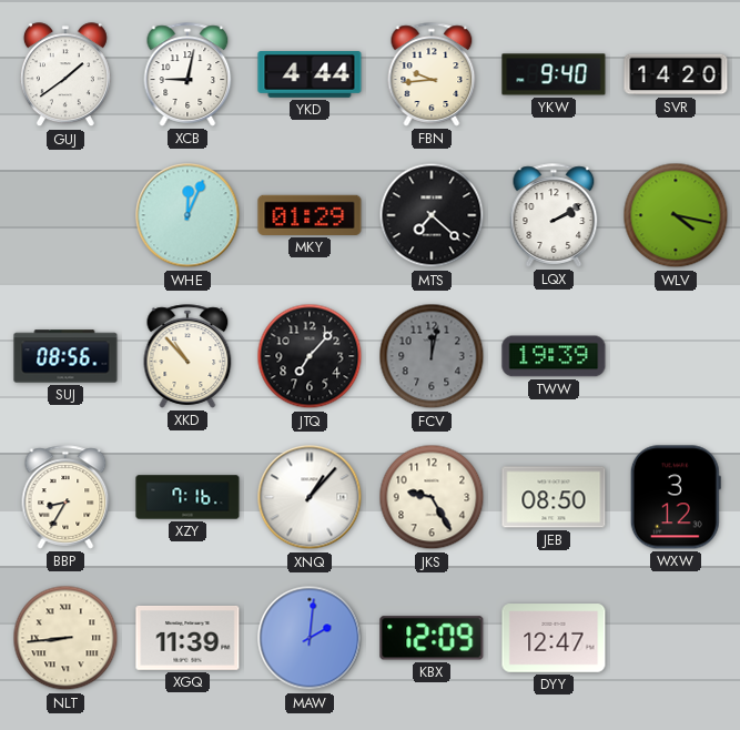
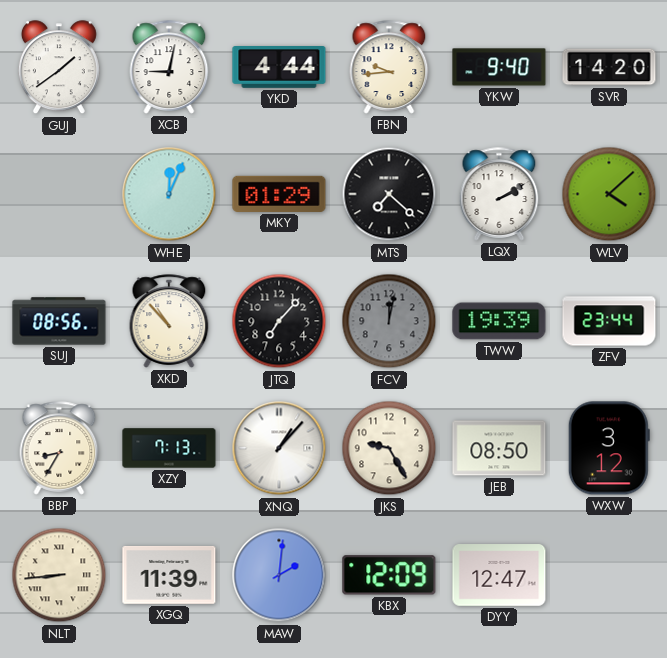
WLV: 4:17 -> 4:08 (609, 194)
ZFV: none -> 23:44 (609, 321)
XZY: 7:16 -> 7:13 (169, 448)
